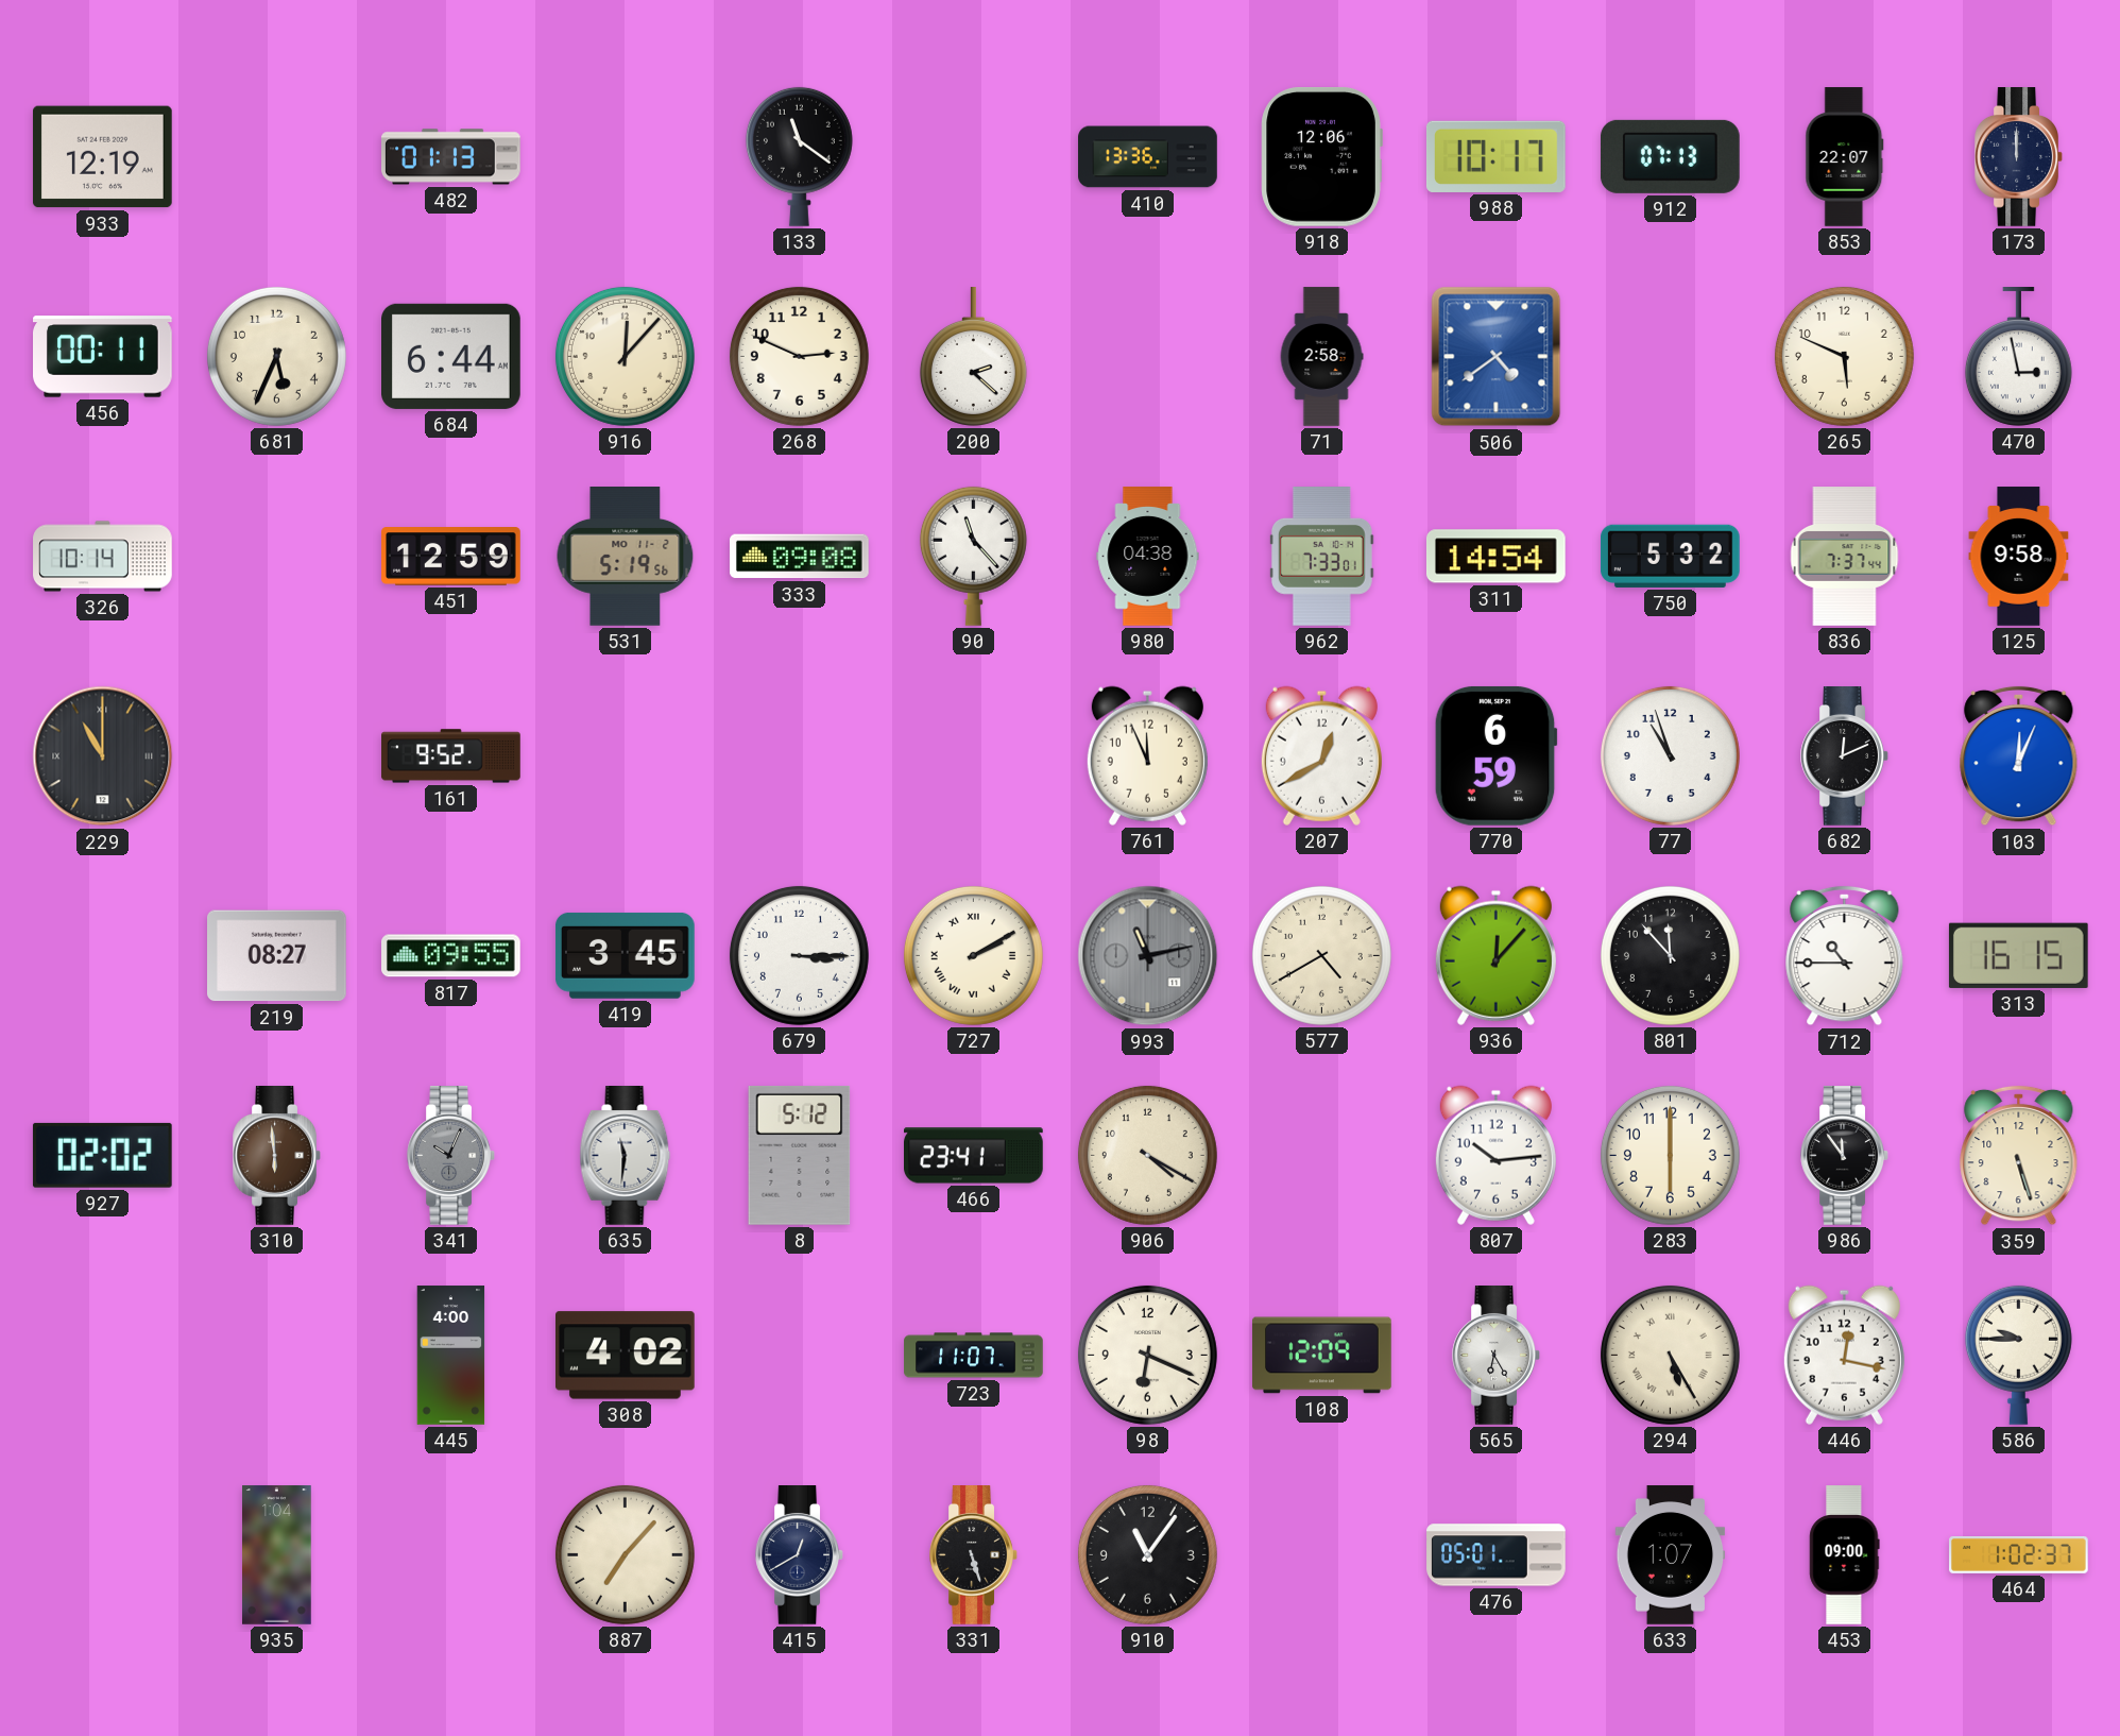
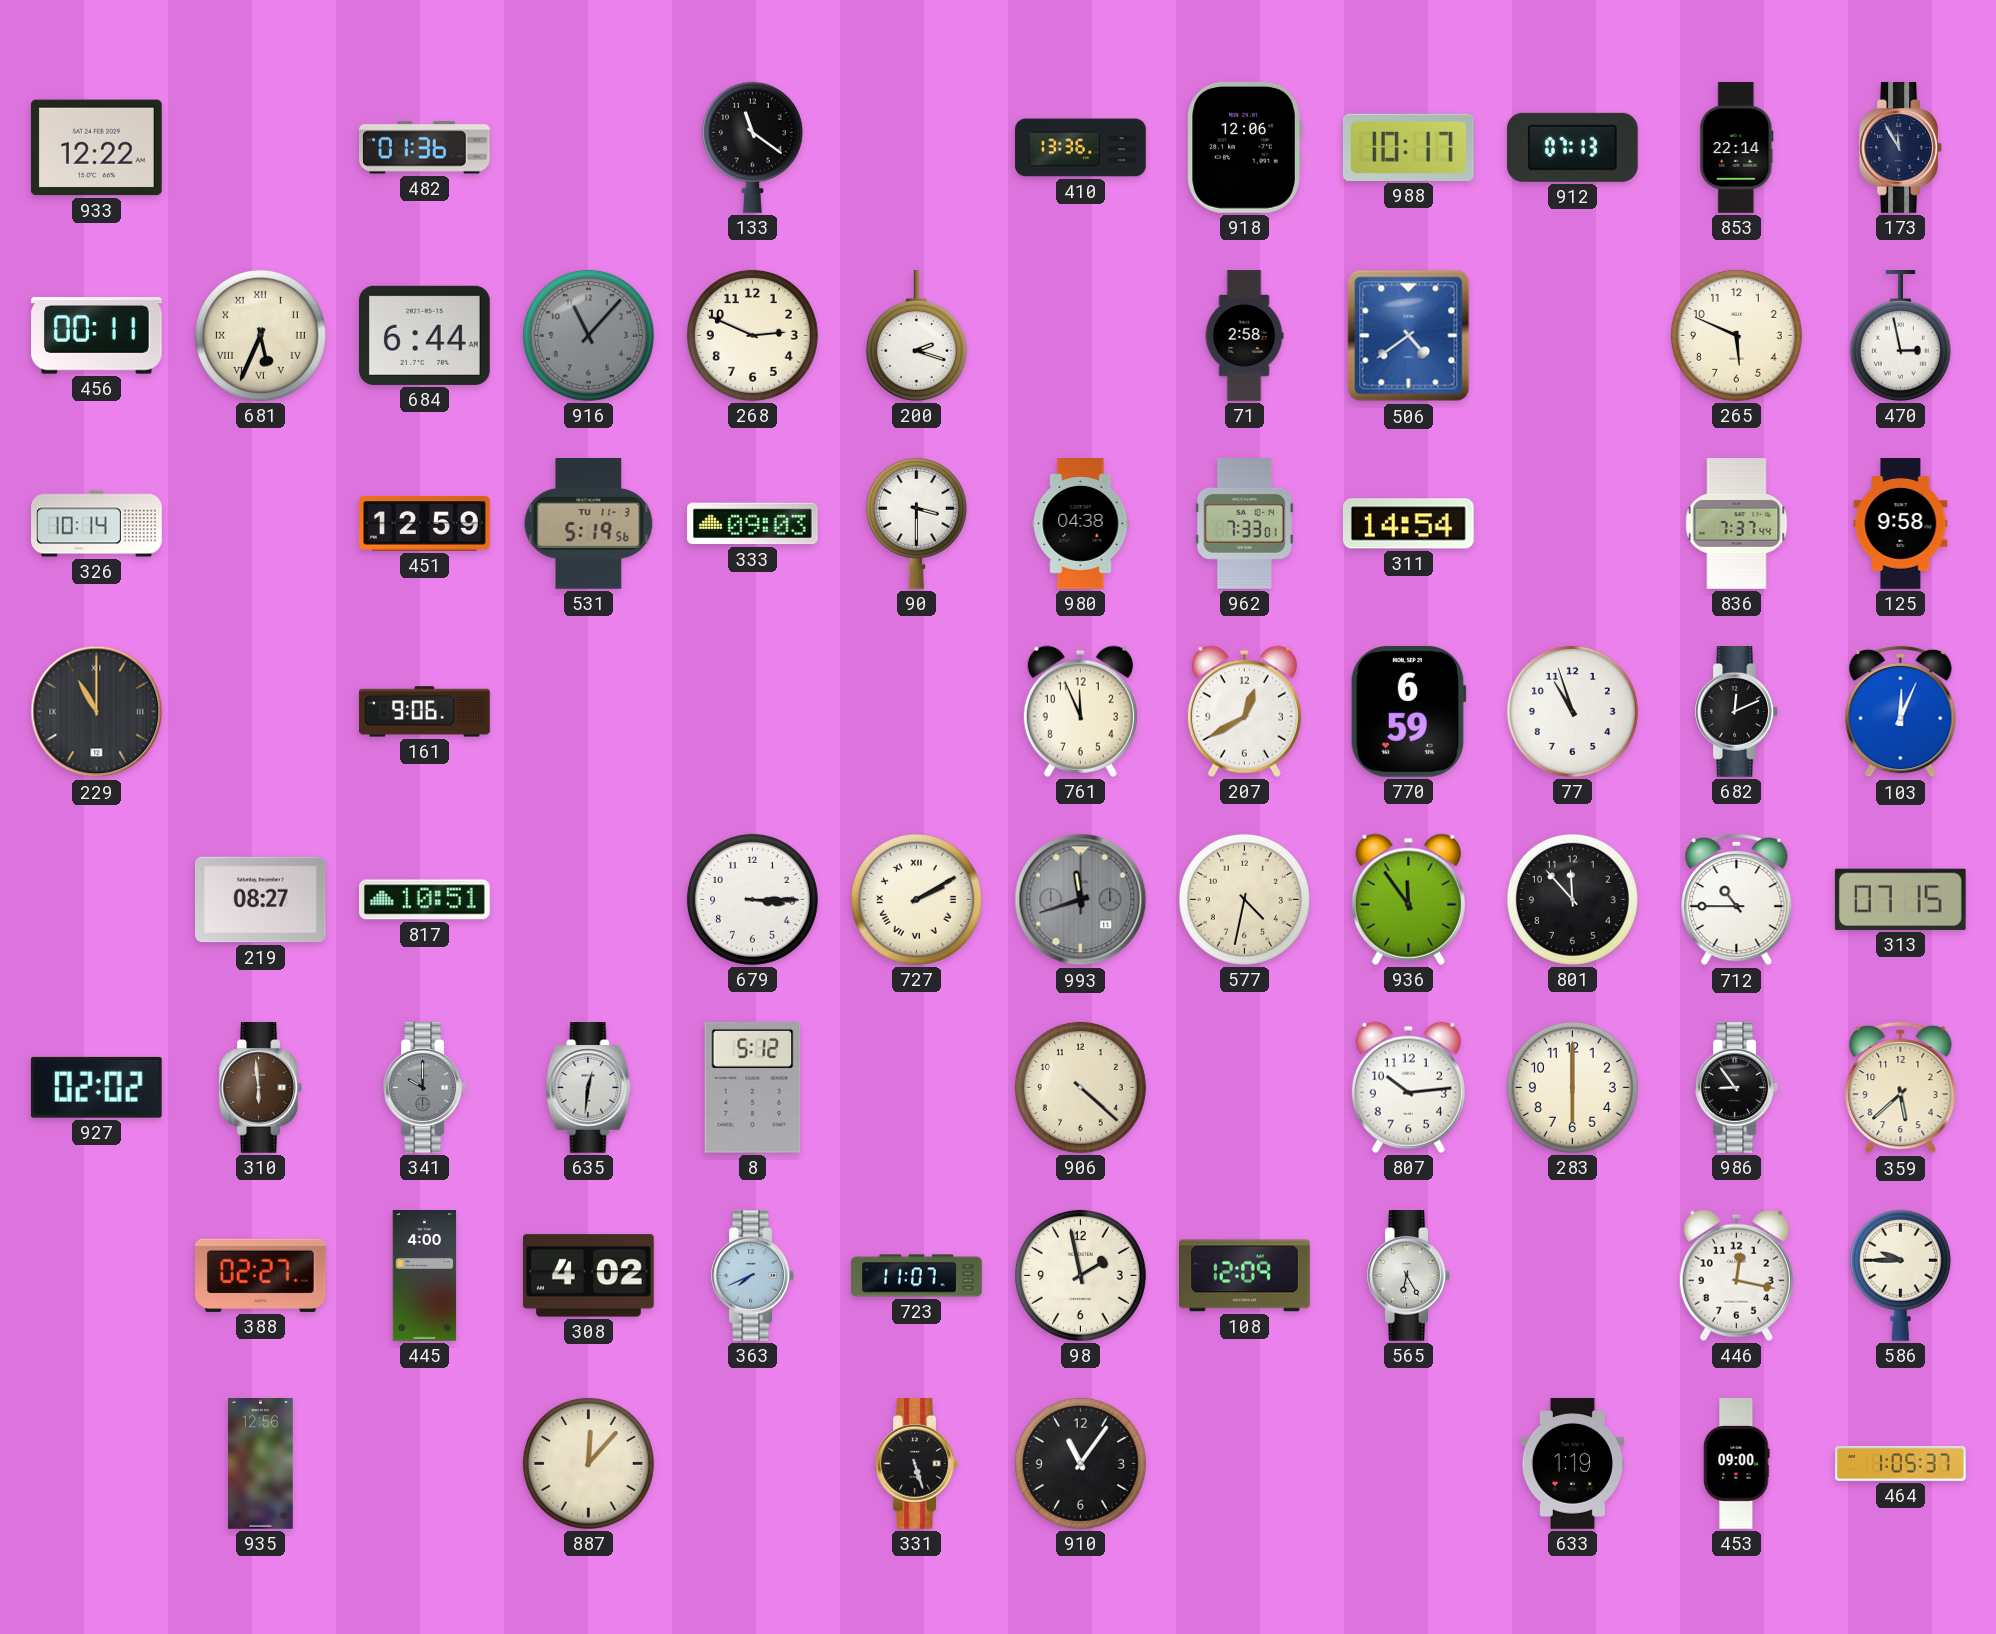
933: 12:19 -> 12:22 (96, 148)
482: 01:13 -> 01:36 (425, 148)
853: 22:07 -> 22:14 (1737, 148)
173: 12:00 -> 11:55 (1900, 148)
681 numerals: Arabic -> Roman (260, 335)
916: 12:07 -> 11:07 (588, 335)
916 dial: cream -> grey (588, 335)
200: 2:22 -> 2:18 (916, 336)
531 date: MO 11-2 -> TU 11-3 (589, 524)
333: 09:08 -> 09:03 (753, 524)
90: 11:23 -> 3:30 (916, 523)
750: 5:32 -> none (1671, 556)
161: 9:52 -> 9:06 (425, 712)
817: 09:55 -> 10:51 (425, 900)
419: 3:45 -> none (626, 955)
993: 11:13 -> 11:42 (1081, 900)
577: 4:40 -> 4:32 (1244, 899)
936: 12:07 -> 11:54 (1408, 899)
313: 16:15 -> 07:15 (1900, 899)
341: 10:04 -> 10:00 (424, 1088)
635: 11:31 -> 12:31 (589, 1088)
466: 23:41 -> none (974, 1156)
906: 4:20 -> 4:22 (1080, 1087)
986: 11:54 -> 8:54 (1736, 1088)
359: 5:27 -> 5:38 (1901, 1088)
388: none -> 02:27 (261, 1275)
363: none -> 7:41 (752, 1276)
98: 6:19 -> 1:58 (1080, 1275)
294: 5:25 -> none (1670, 1355)
935: 1:04 -> 12:56 (261, 1464)
887: 7:07 -> 12:07 (588, 1463)
415: 12:40 -> none (799, 1555)
476: 05:01 -> none (1497, 1555)
633: 1:07 -> 1:19 (1573, 1464)
464: 1:02 -> 1:05 (1901, 1464)
